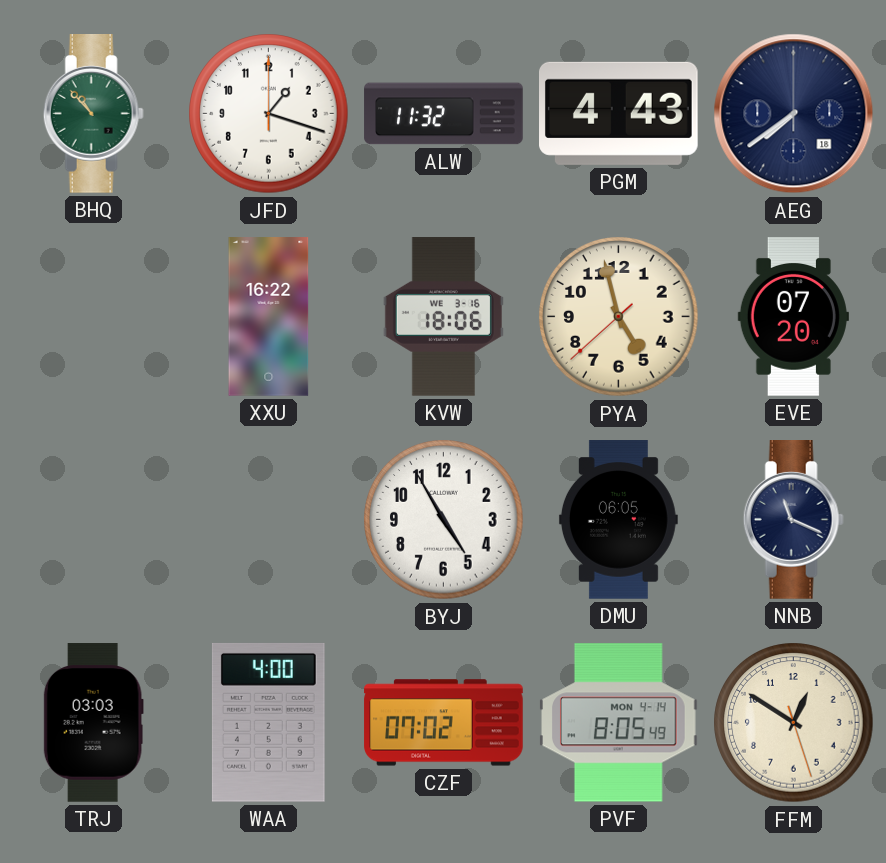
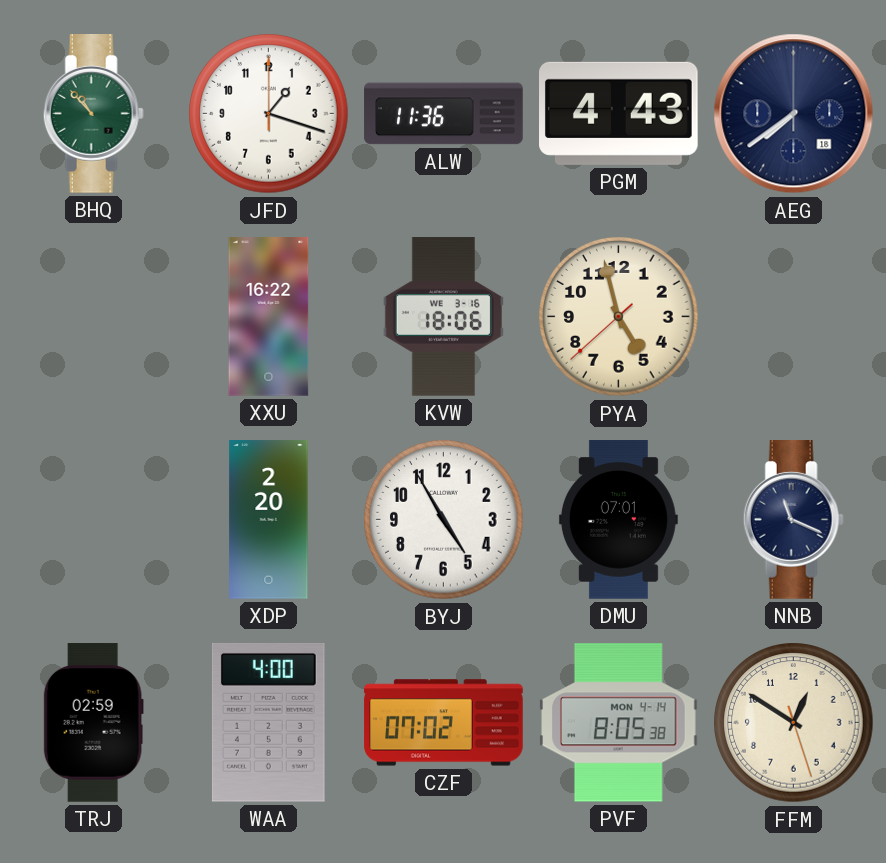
ALW: 11:32 -> 11:36 (444, 114)
EVE: 07:20 -> none (793, 317)
XDP: none -> 2:20 (269, 520)
DMU: 06:05 -> 07:01 (618, 520)
TRJ: 03:03 -> 02:59 (93, 723)
PVF: 8:05:49 -> 8:05:38 (619, 723)
